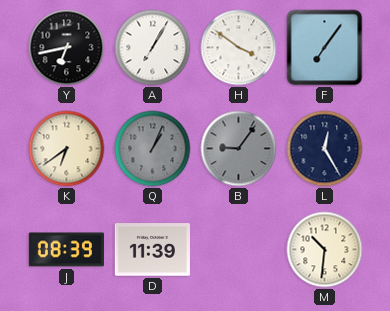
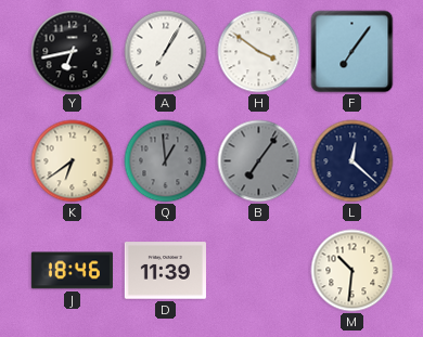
Q: 1:04 -> 12:59 (166, 161)
B: 9:06 -> 7:06 (259, 161)
L: 12:25 -> 12:22 (352, 161)
J: 08:39 -> 18:46 (72, 271)
